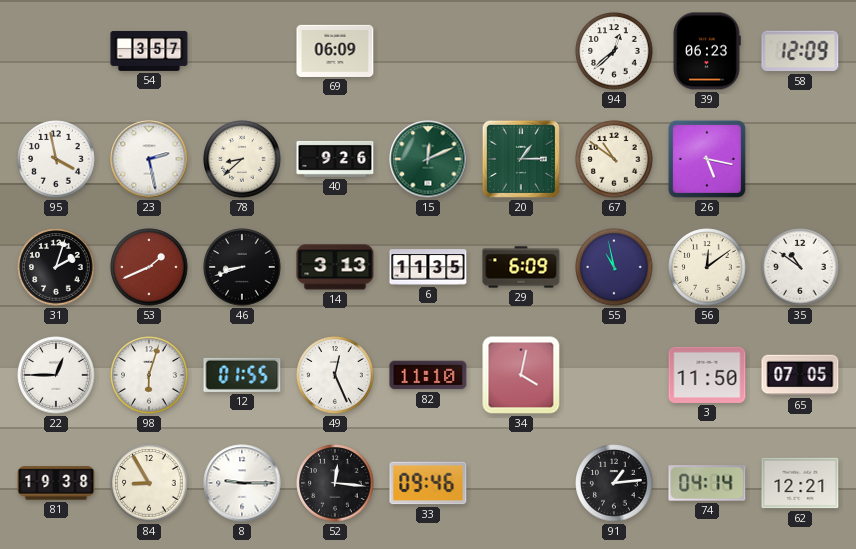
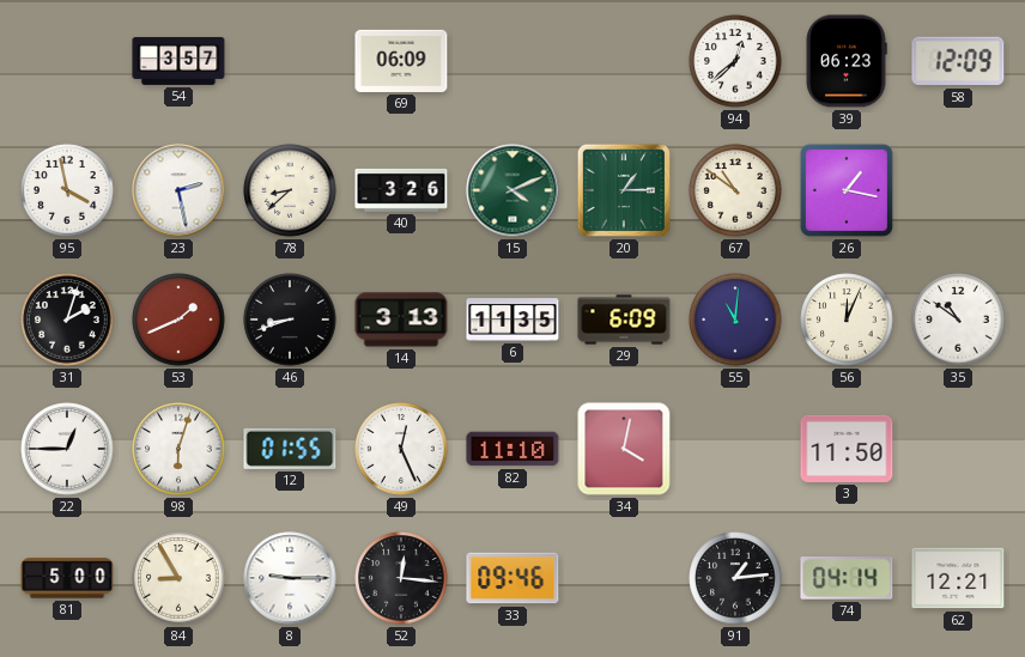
40: 9:26 -> 3:26 (401, 190)
15: 12:11 -> 4:11 (512, 190)
26: 5:17 -> 1:17 (847, 190)
55: 10:58 -> 11:01 (735, 320)
56: 12:09 -> 12:04 (847, 320)
65: 07:05 -> none (800, 375)
81: 19:38 -> 5:00 (67, 578)
